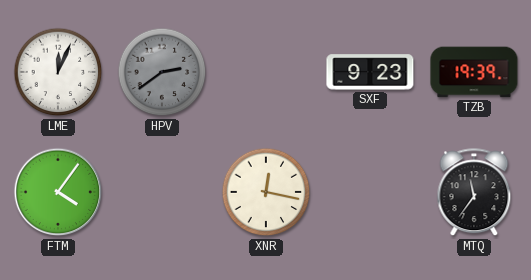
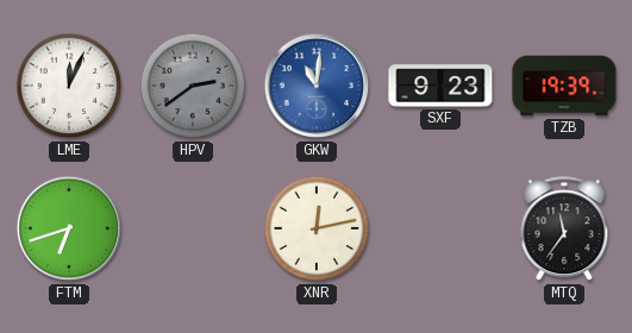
GKW: none -> 11:01 (317, 86)
FTM: 4:06 -> 6:42 (69, 228)
XNR: 12:17 -> 12:13 (317, 228)
